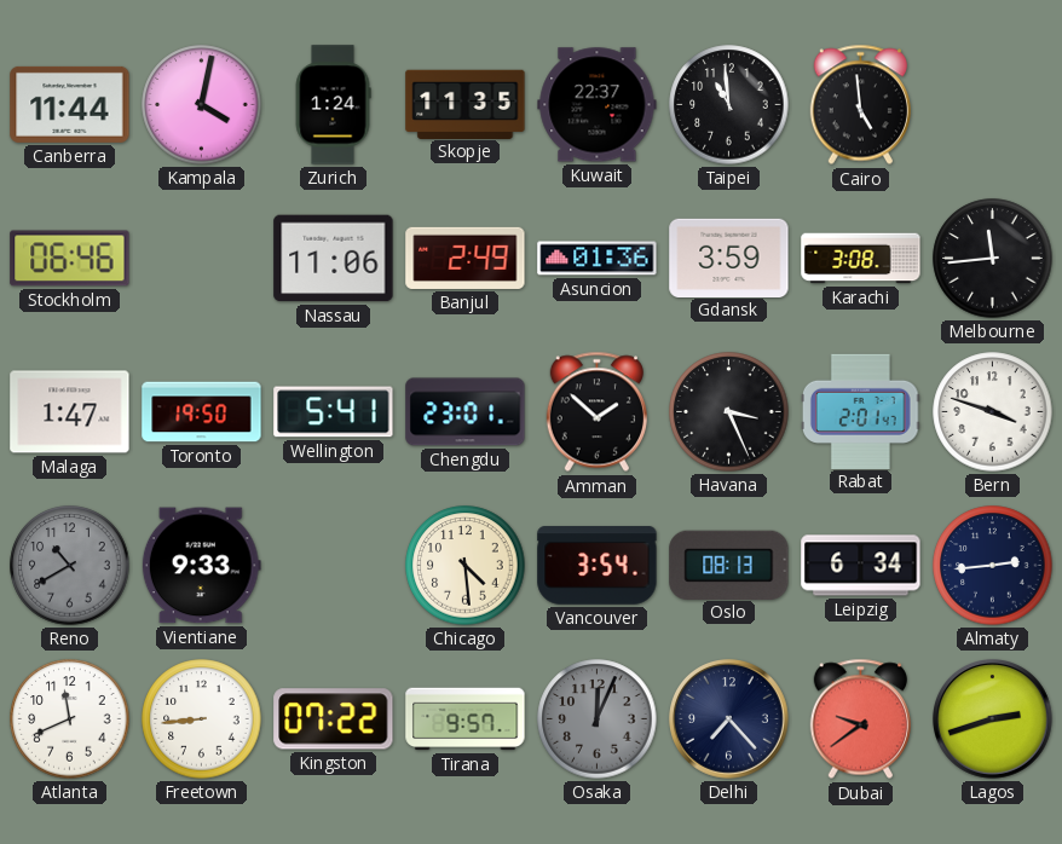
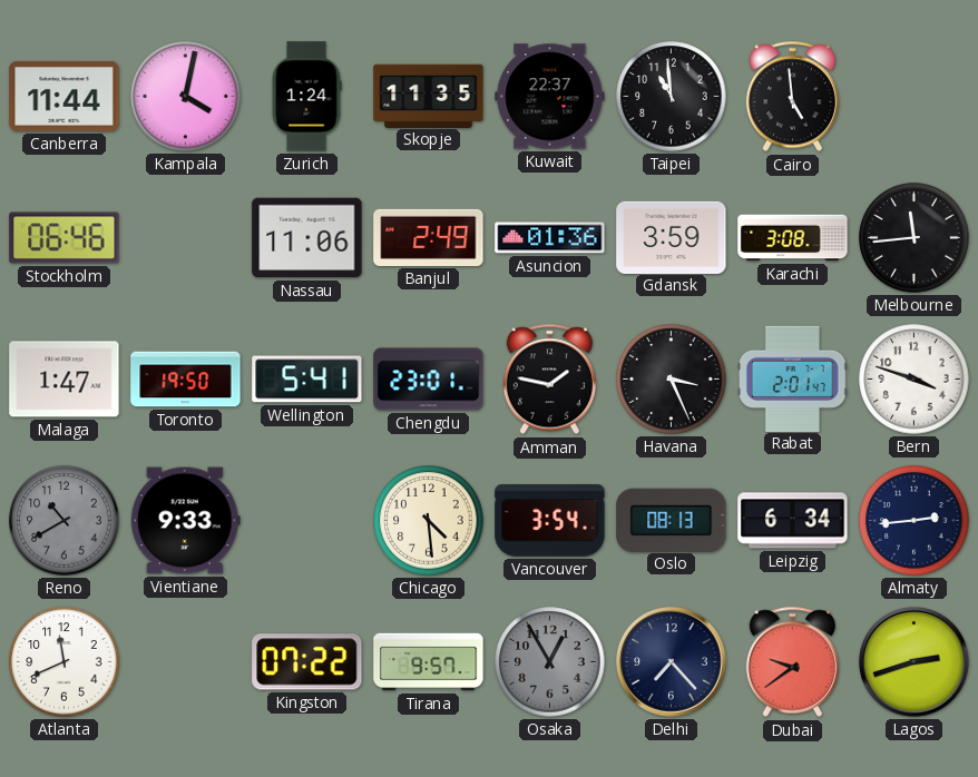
Amman: 1:52 -> 1:47 (549, 380)
Freetown: 8:44 -> none (202, 719)
Osaka: 12:04 -> 12:55 (550, 662)
